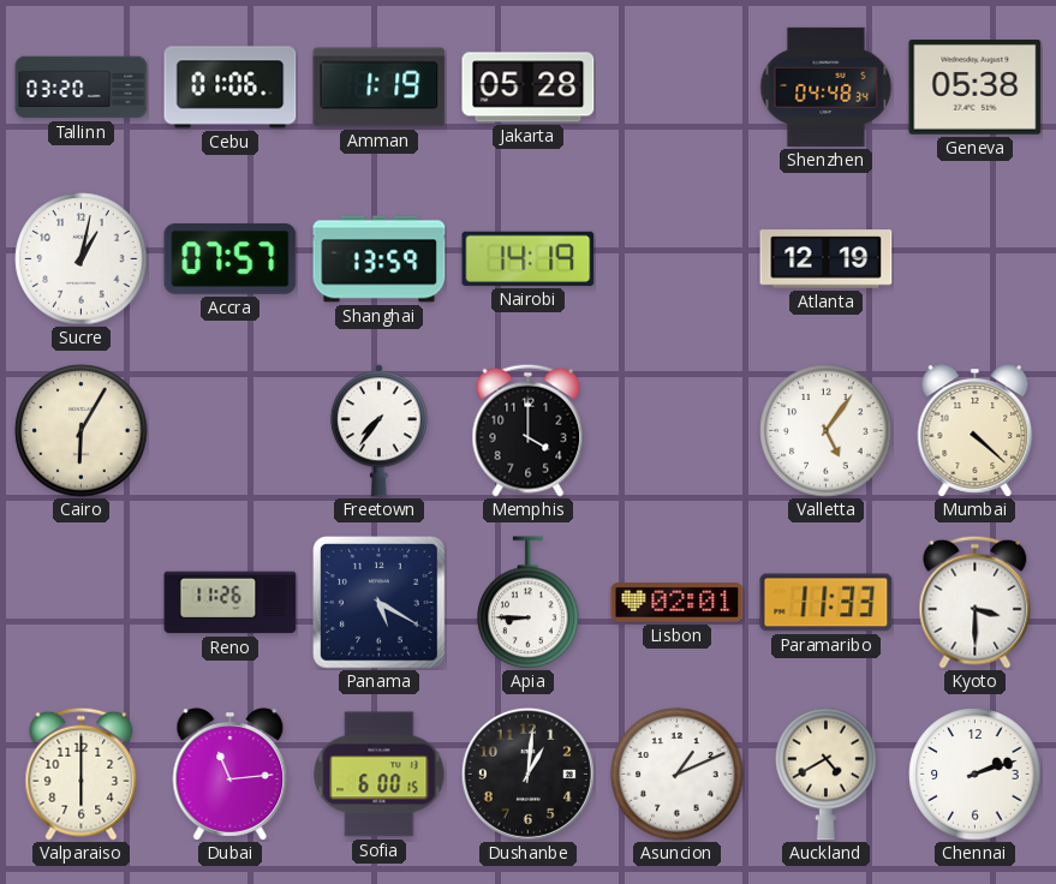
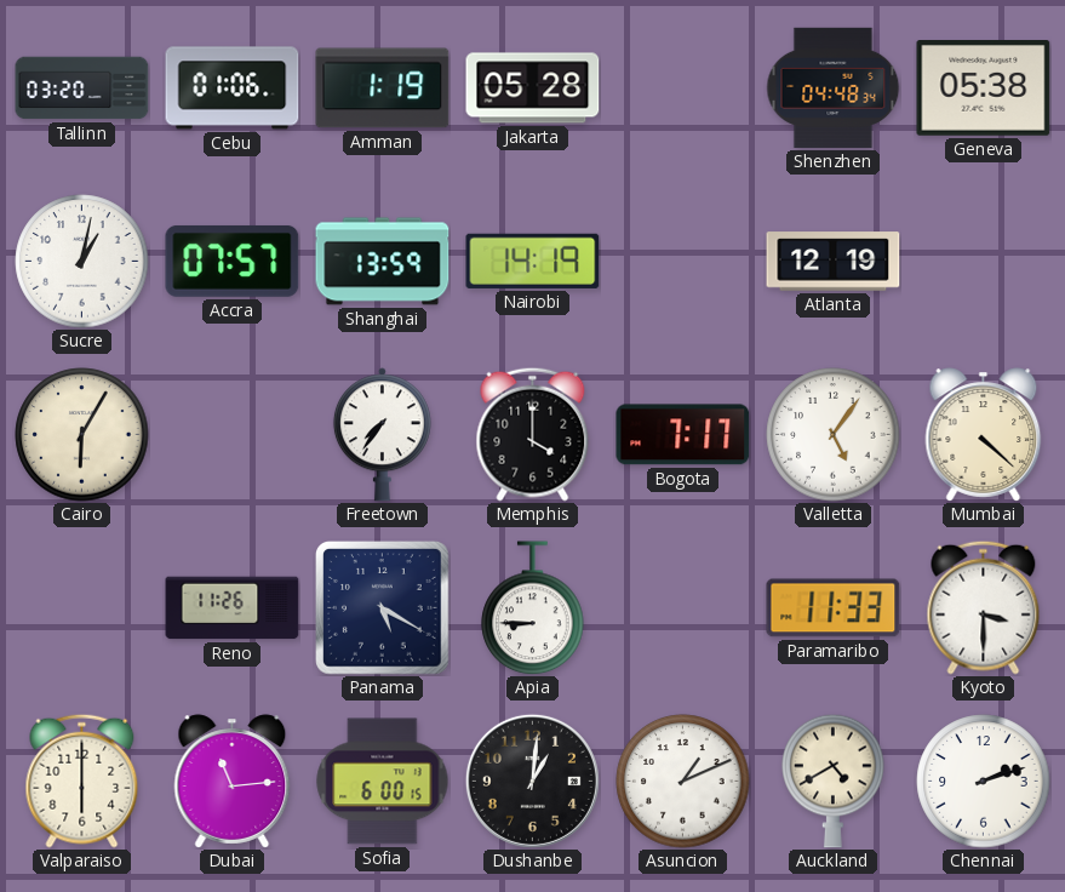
Bogota: none -> 7:17 (683, 435)
Lisbon: 02:01 -> none (678, 603)
